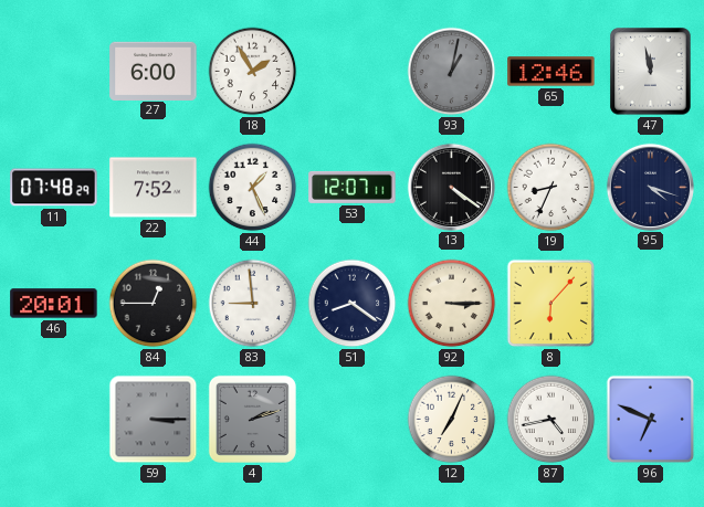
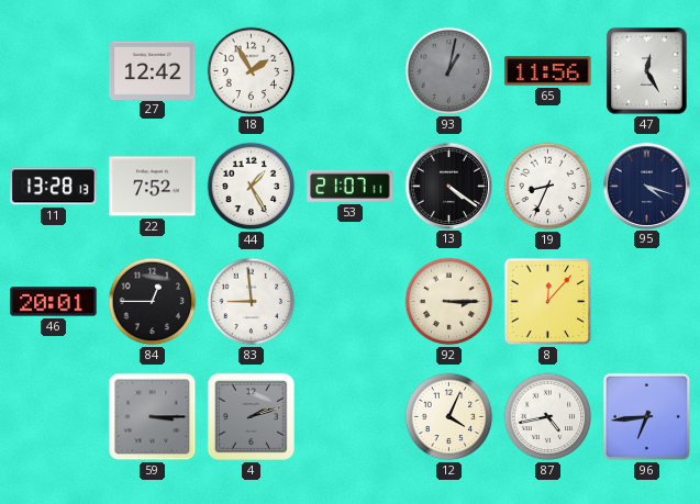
27: 6:00 -> 12:42 (153, 70)
65: 12:46 -> 11:56 (548, 71)
47: 11:58 -> 12:25 (647, 71)
11: 07:48 -> 13:28 (54, 187)
44: 1:26 -> 1:25 (252, 187)
53: 12:07 -> 21:07 (351, 186)
51: 8:21 -> none (353, 304)
8: 6:07 -> 12:07 (548, 302)
12: 7:04 -> 4:04 (449, 417)
96: 6:49 -> 6:44 (647, 417)
